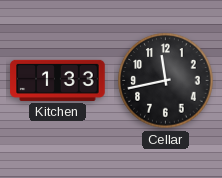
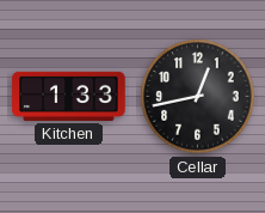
Cellar: 11:43 -> 12:43 (198, 97)
